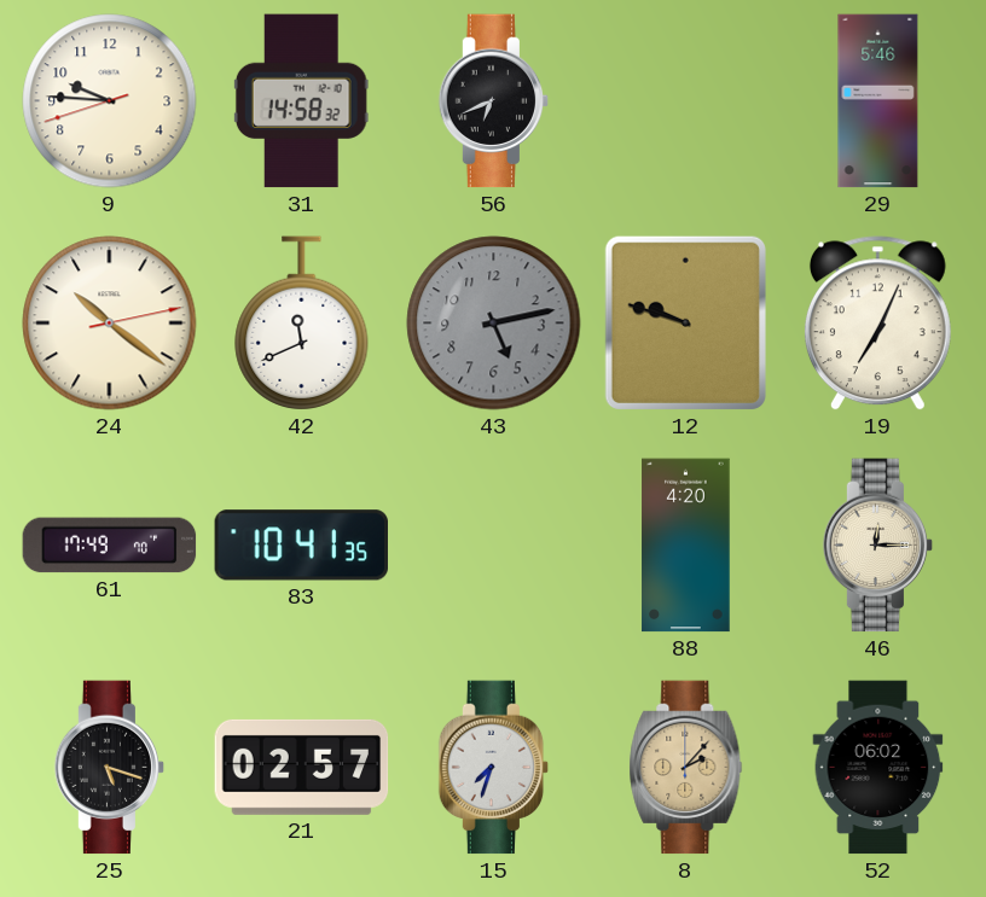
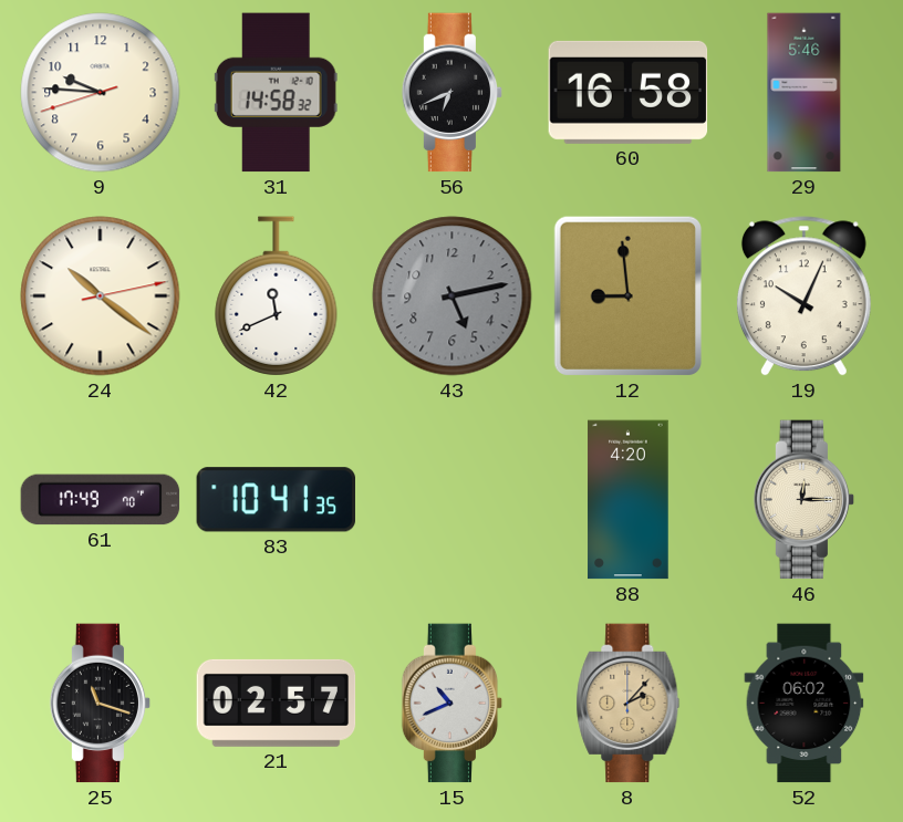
60: none -> 16:58 (629, 92)
12: 9:48 -> 8:59 (627, 295)
19: 7:04 -> 10:04 (803, 296)
25: 5:18 -> 11:18 (101, 704)
15: 7:33 -> 10:41 (453, 704)
